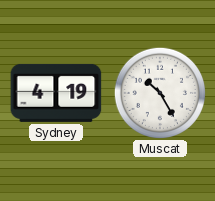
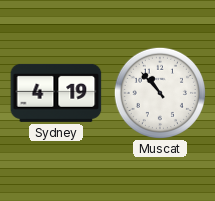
Muscat: 10:25 -> 10:53 (159, 92)
